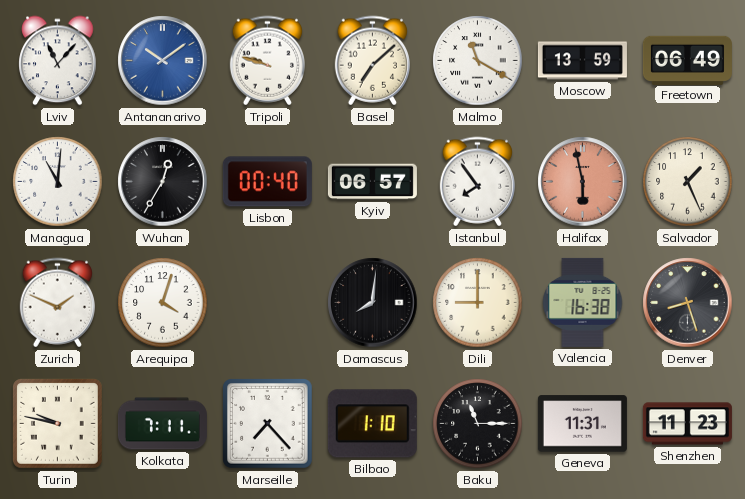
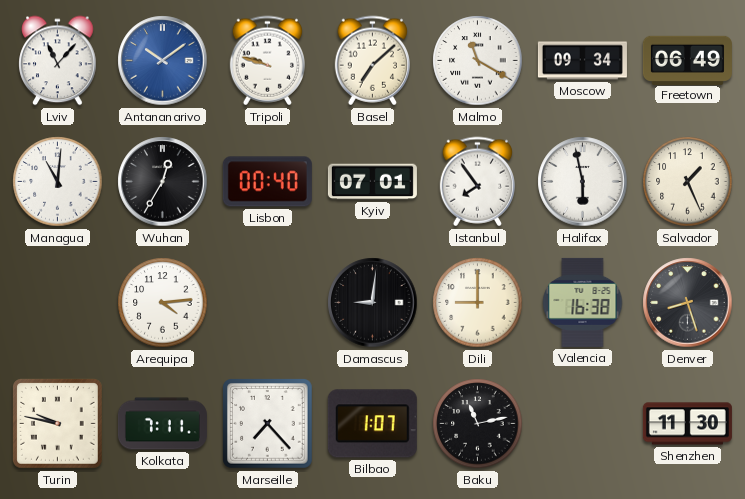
Moscow: 13:59 -> 09:34 (582, 61)
Kyiv: 06:57 -> 07:01 (372, 182)
Halifax dial: salmon -> white (583, 182)
Zurich: 1:49 -> none (57, 303)
Arequipa: 4:03 -> 4:14 (163, 303)
Damascus: 8:01 -> 9:01 (373, 303)
Bilbao: 1:10 -> 1:07 (372, 424)
Baku: 11:15 -> 11:13 (478, 424)
Geneva: 11:31 -> none (582, 424)
Shenzhen: 11:23 -> 11:30 (687, 424)
